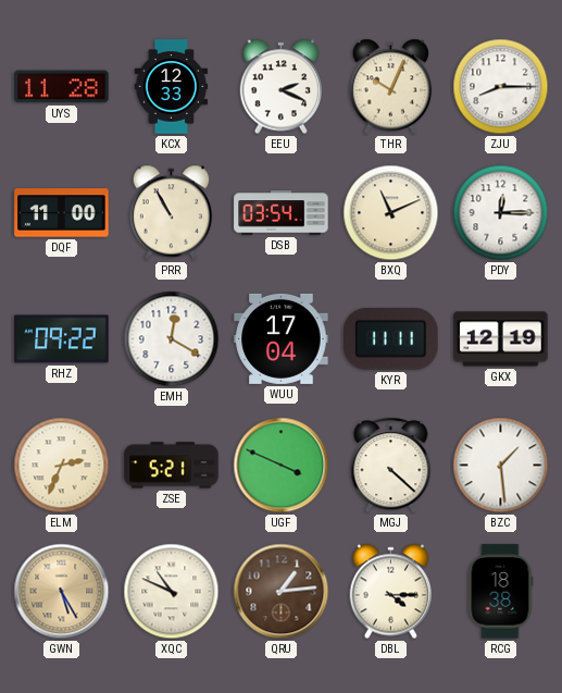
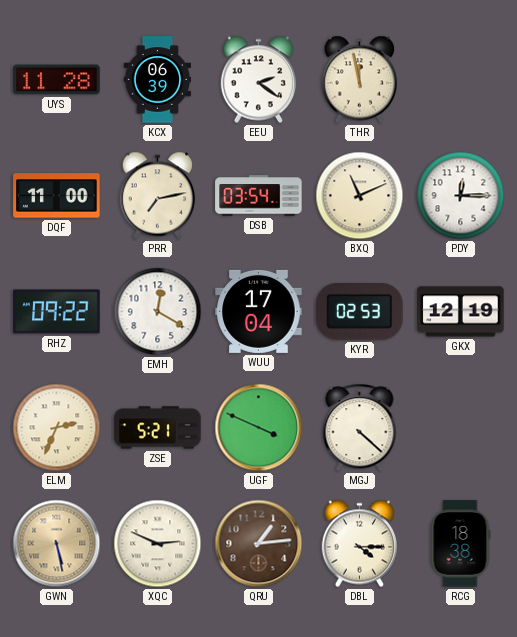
KCX: 12:33 -> 06:39 (157, 80)
EEU: 2:19 -> 2:21 (259, 80)
THR: 10:04 -> 11:58 (360, 80)
ZJU: 8:15 -> none (501, 87)
PRR: 10:55 -> 7:13 (158, 196)
KYR: 11:11 -> 02:53 (360, 312)
BZC: 1:29 -> none (501, 466)
GWN: 5:25 -> 5:28 (57, 544)
XQC: 10:49 -> 2:49 (158, 544)
